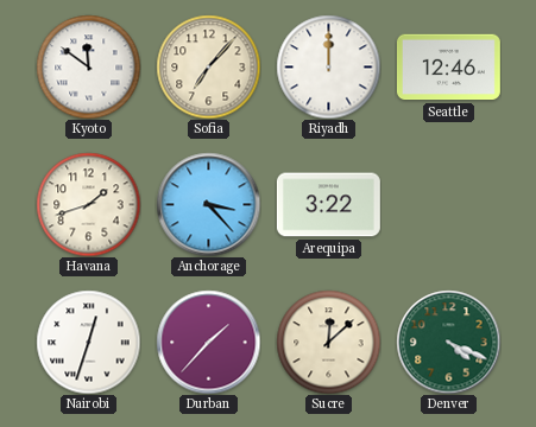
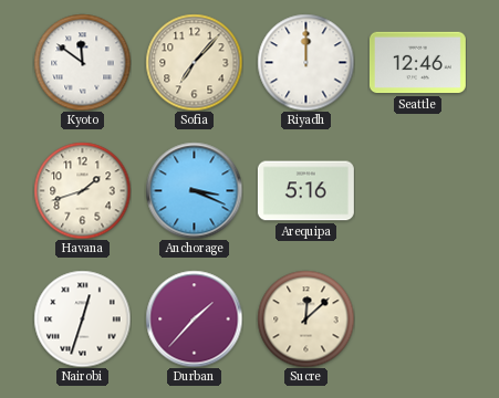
Anchorage: 3:23 -> 3:19 (194, 190)
Arequipa: 3:22 -> 5:16 (305, 191)
Denver: 4:19 -> none (448, 342)
